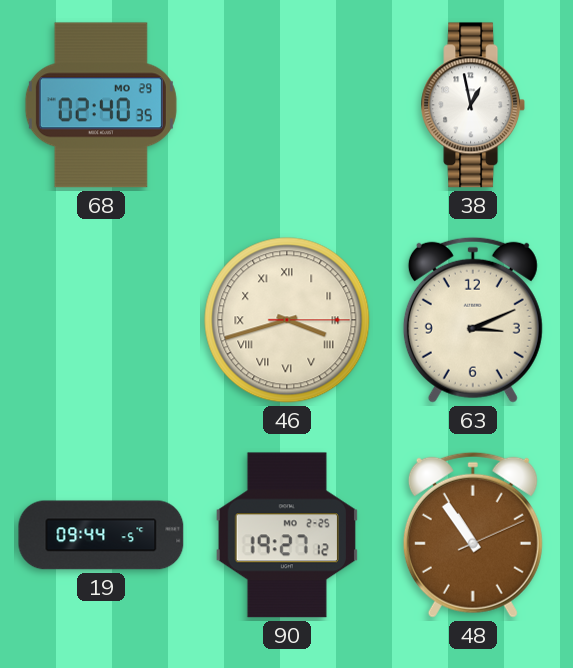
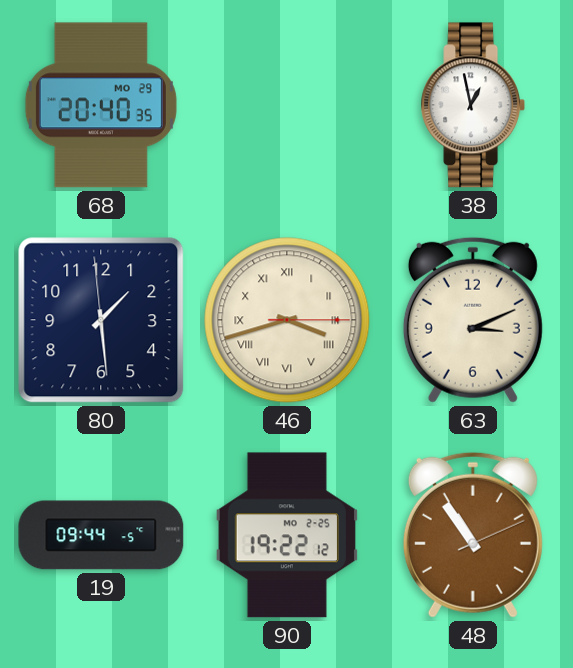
68: 02:40 -> 20:40 (101, 105)
80: none -> 1:28 (101, 320)
90: 19:27 -> 19:22 (287, 535)
